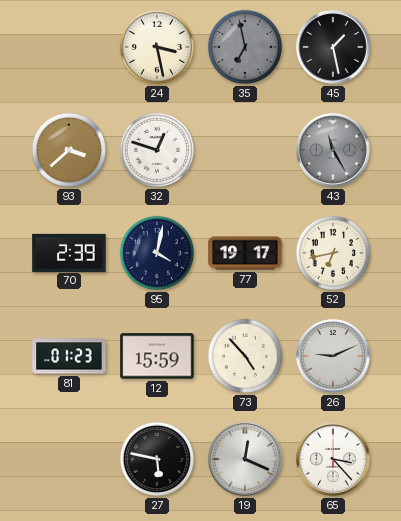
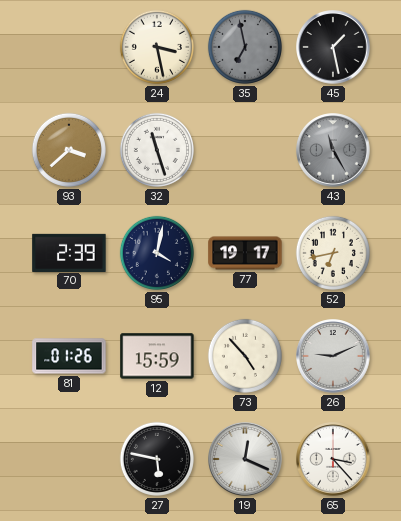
32: 12:48 -> 11:27 (157, 150)
81: 01:23 -> 01:26 (69, 356)
